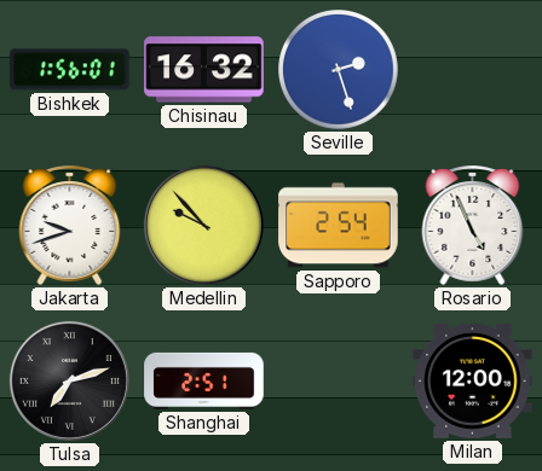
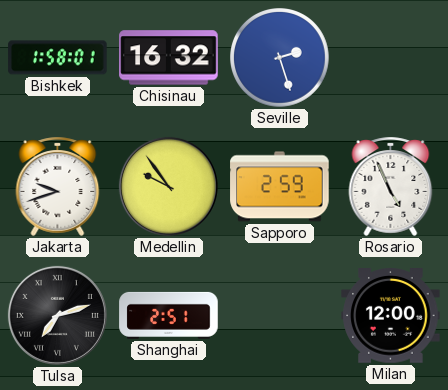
Bishkek: 1:56 -> 1:58 (58, 58)
Medellin: 9:53 -> 9:54 (168, 186)
Sapporo: 2:54 -> 2:59 (280, 187)
